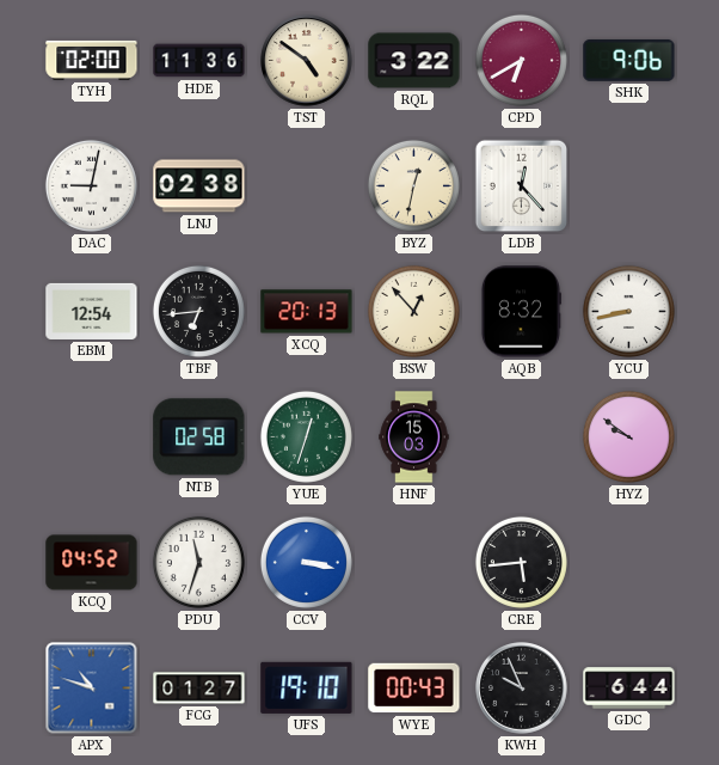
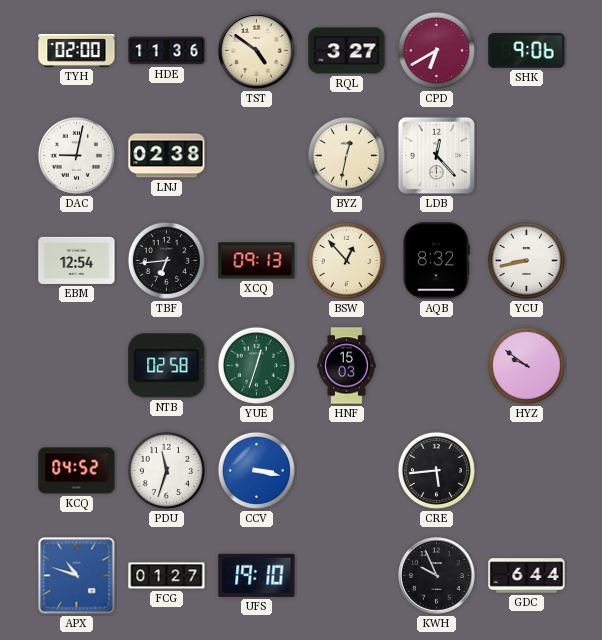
RQL: 3:22 -> 3:27 (347, 51)
XCQ: 20:13 -> 09:13 (257, 261)
WYE: 00:43 -> none (414, 688)
